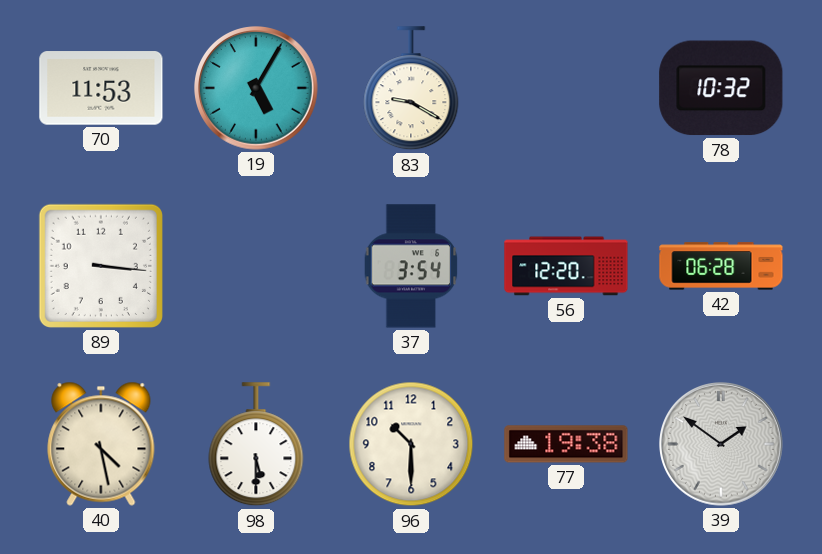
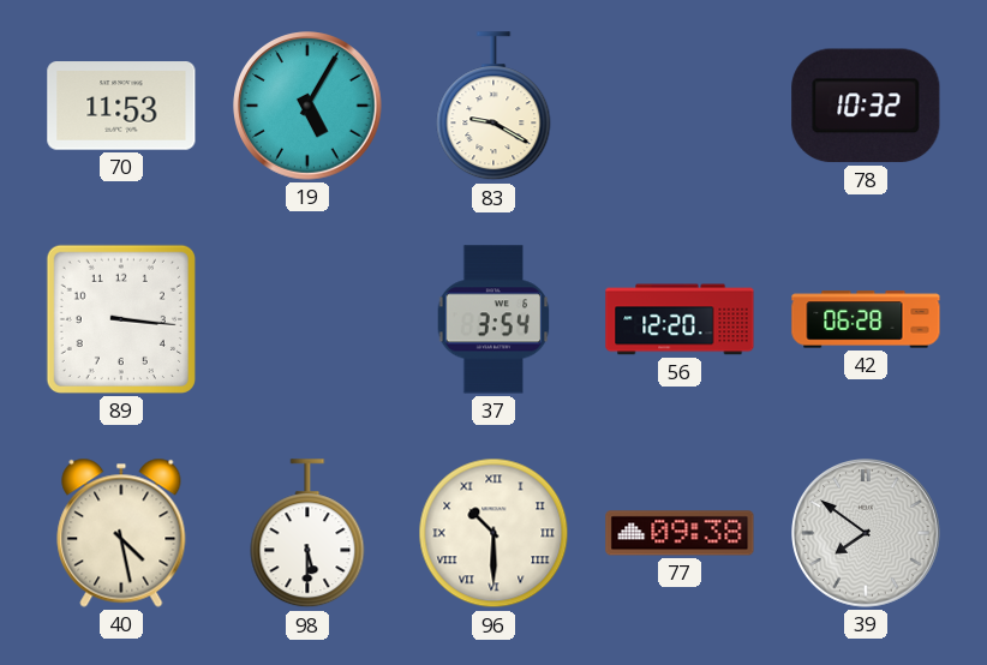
96 numerals: Arabic -> Roman (493, 533)
77: 19:38 -> 09:38 (680, 533)
39: 1:51 -> 7:51 (867, 534)
